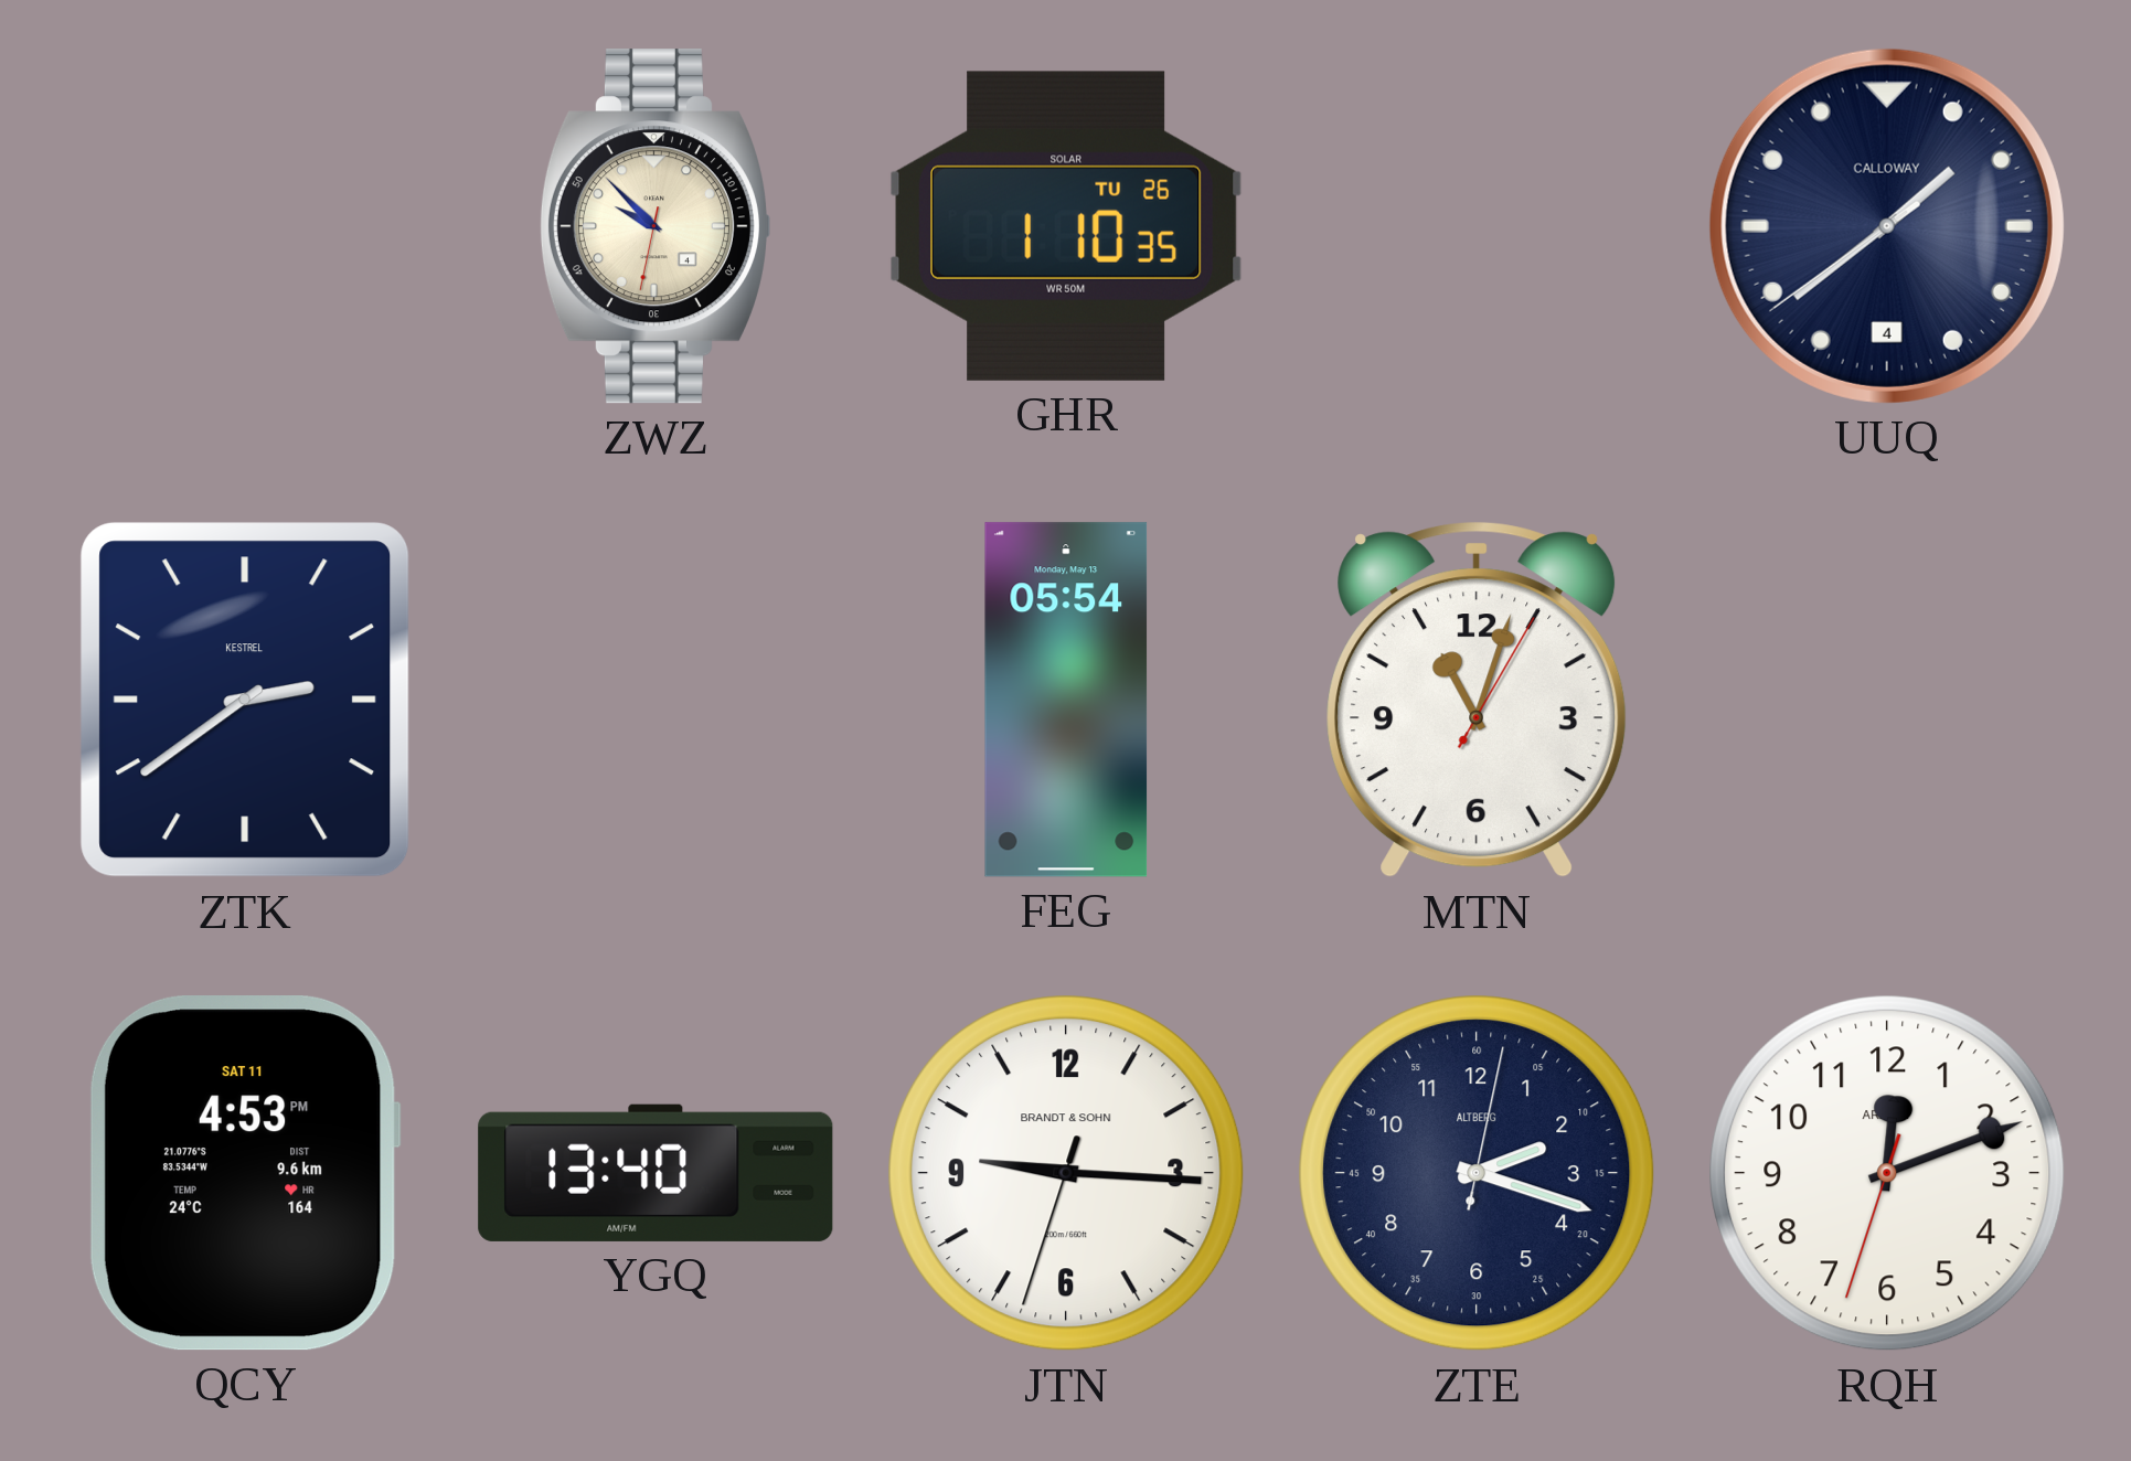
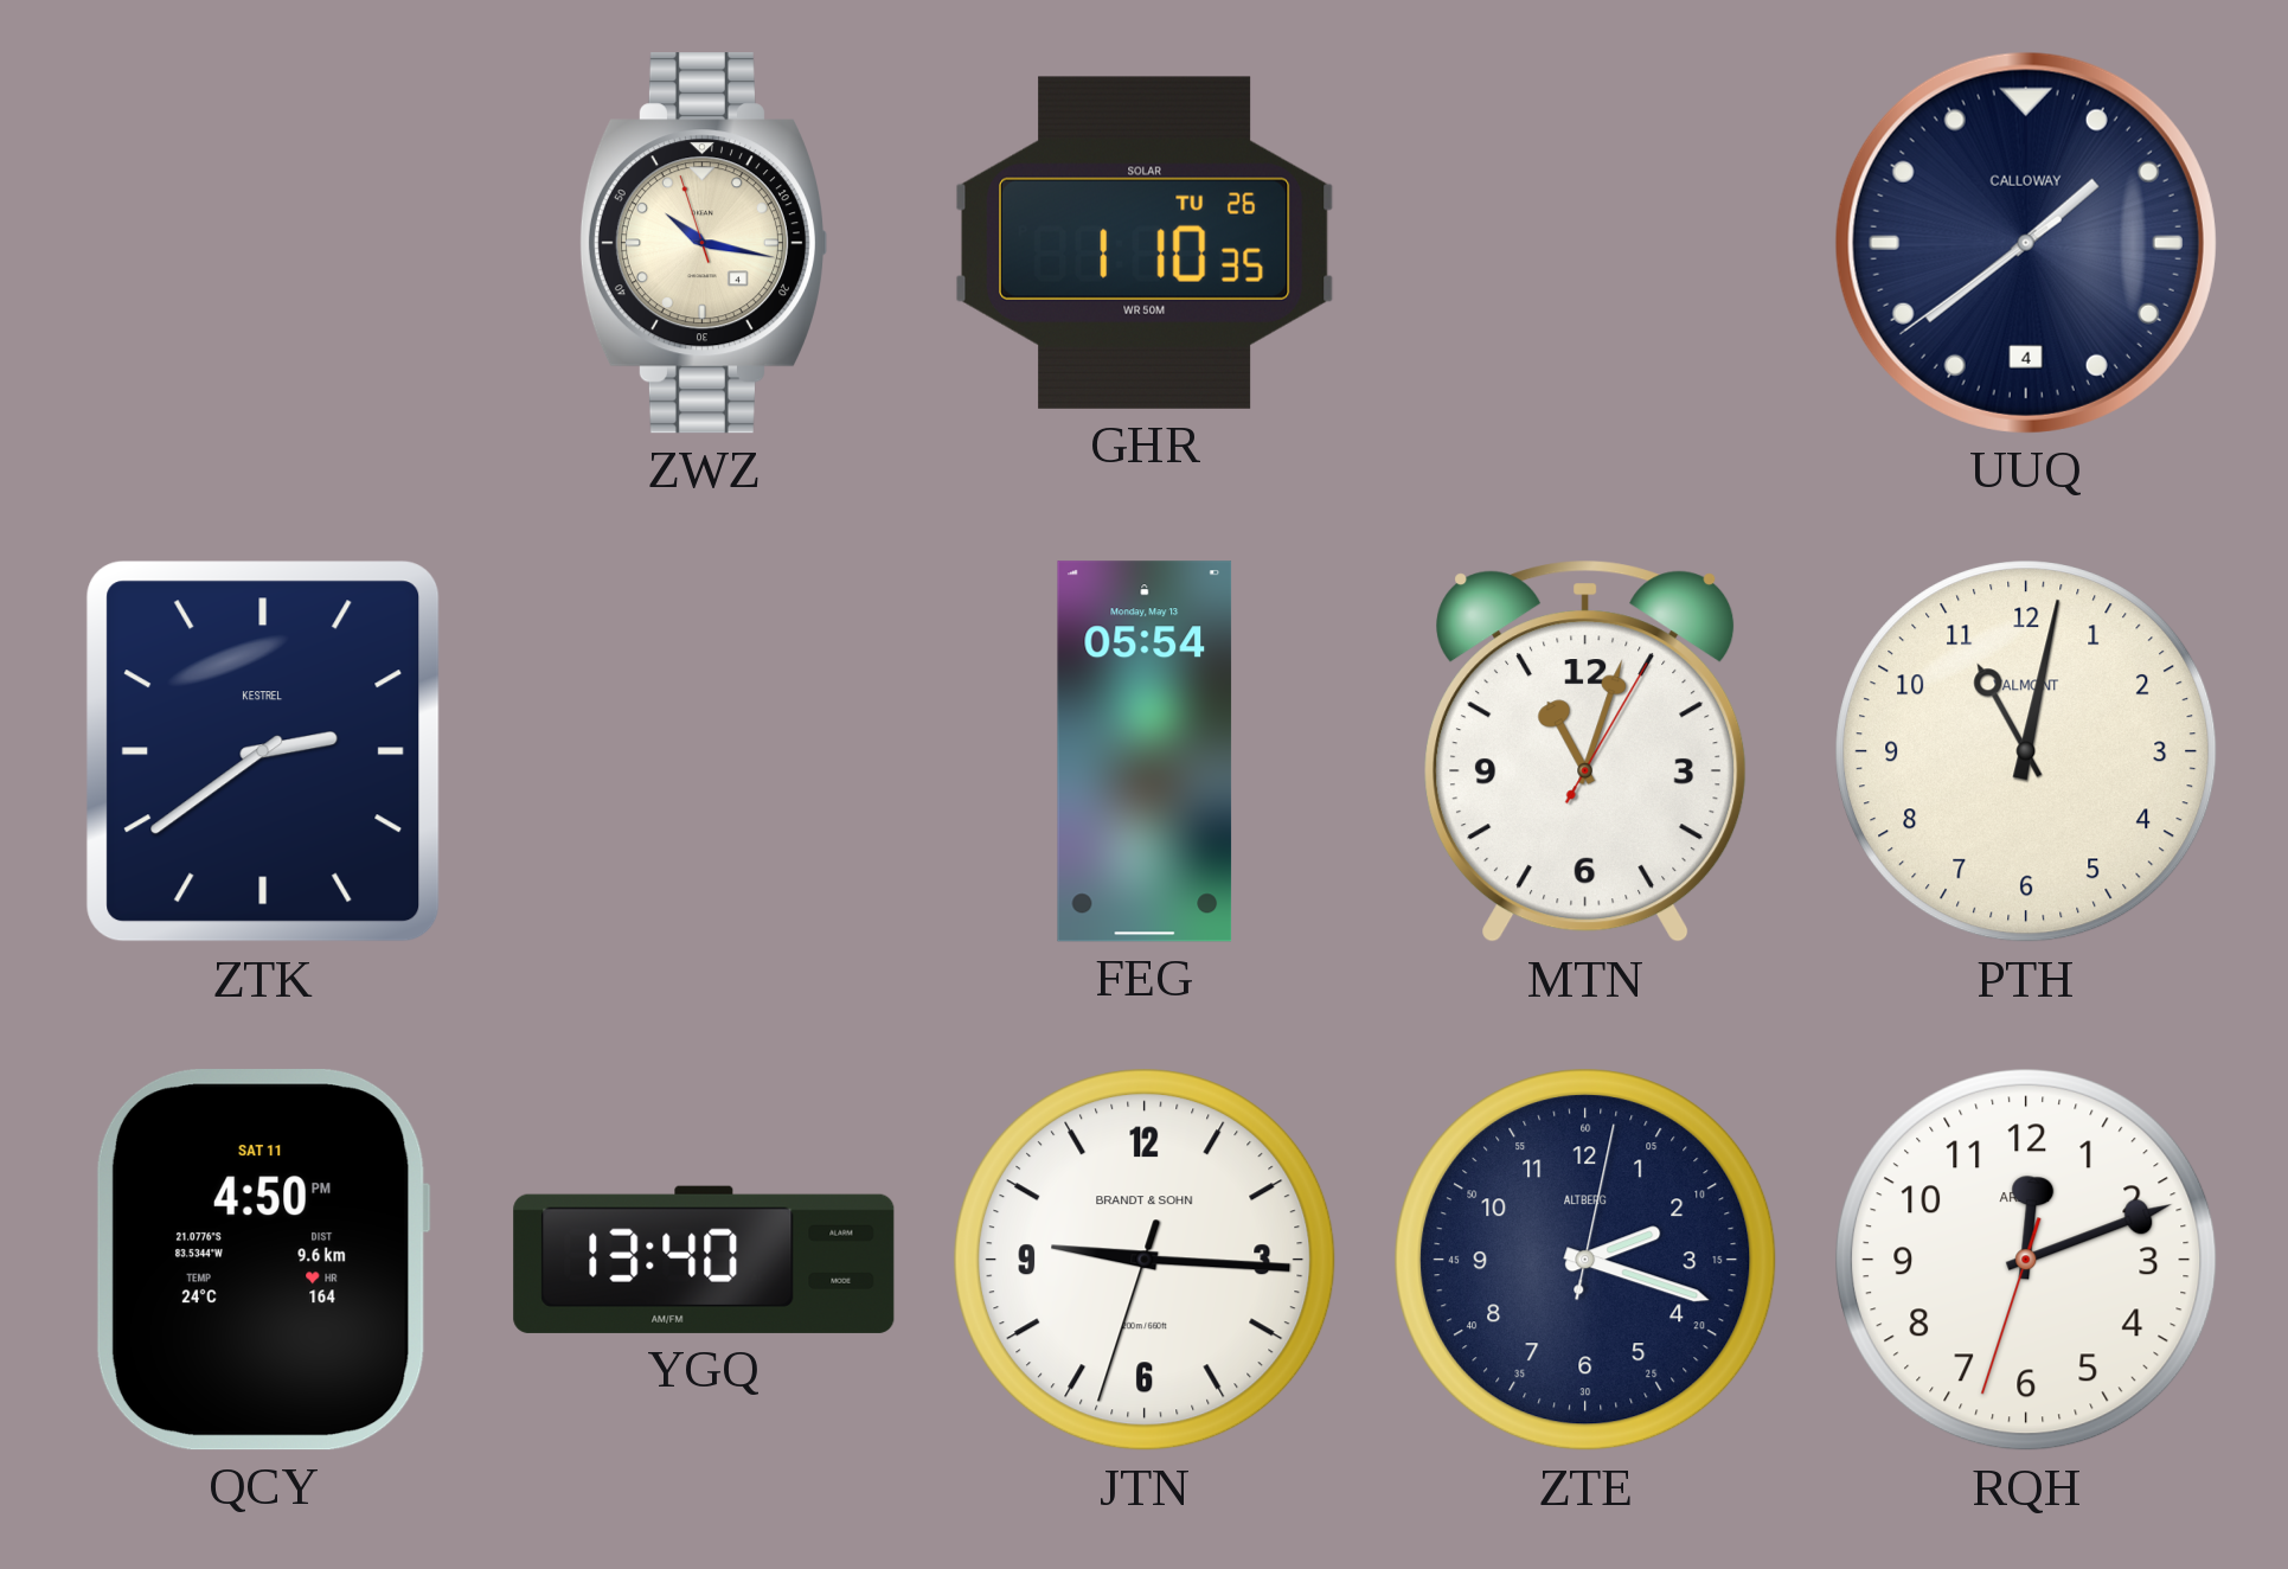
ZWZ: 9:52 -> 10:16 (703, 243)
PTH: none -> 11:02 (2026, 751)
QCY: 4:53 -> 4:50 (263, 1261)
